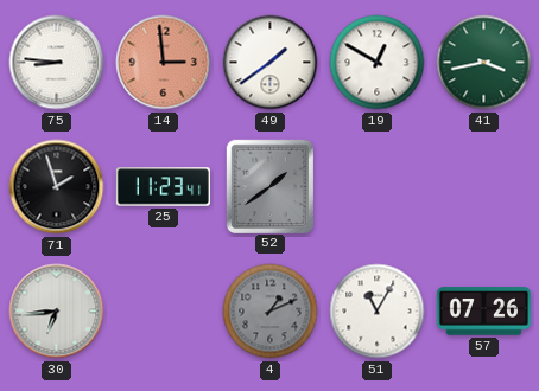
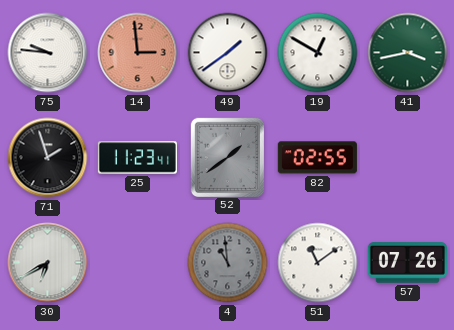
75: 8:46 -> 9:46 (48, 53)
82: none -> 02:55 (317, 158)
30: 6:44 -> 6:40 (48, 263)
4: 1:11 -> 10:59 (228, 263)
51: 11:05 -> 11:09 (318, 263)
